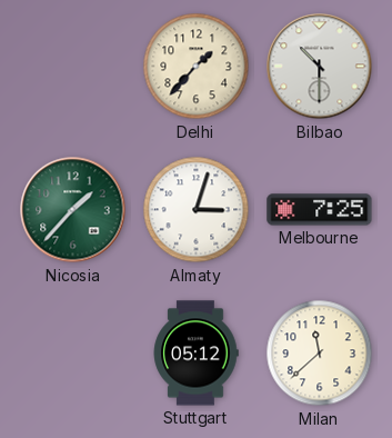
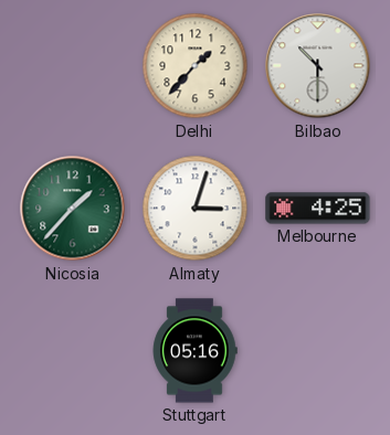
Melbourne: 7:25 -> 4:25 (318, 209)
Stuttgart: 05:12 -> 05:16 (194, 351)
Milan: 11:38 -> none (320, 354)
